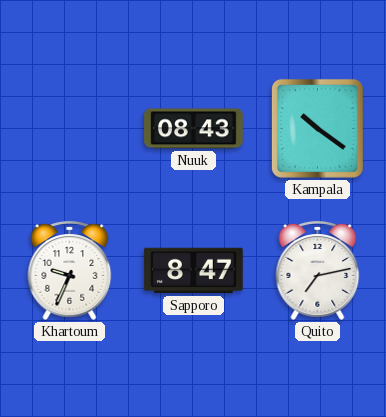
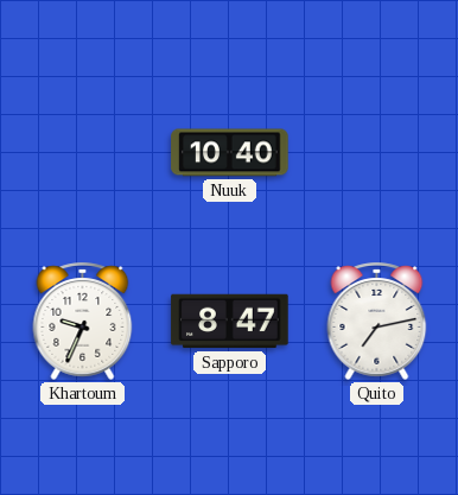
Nuuk: 08:43 -> 10:40 (230, 153)
Kampala: 10:21 -> none (317, 128)
